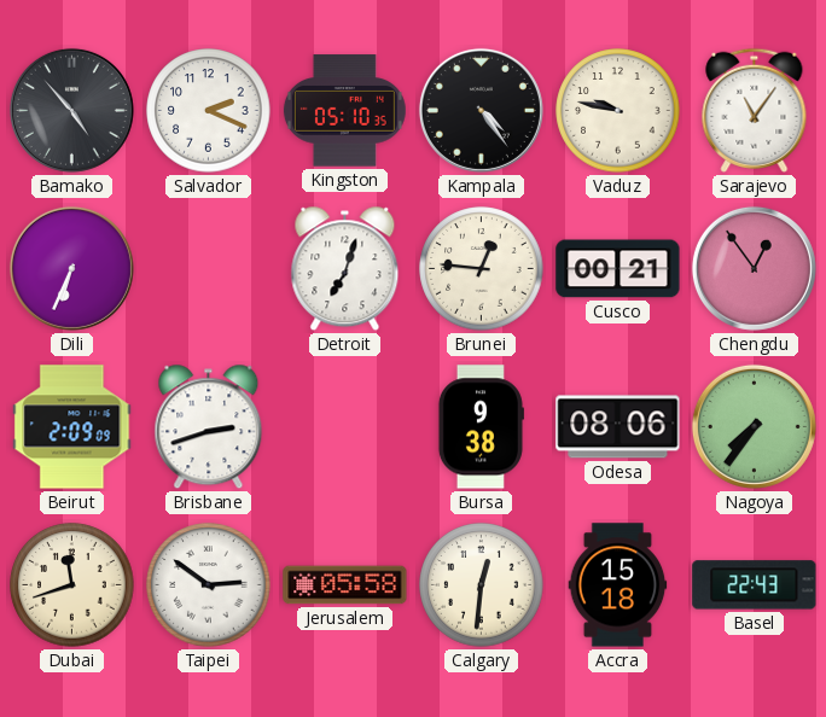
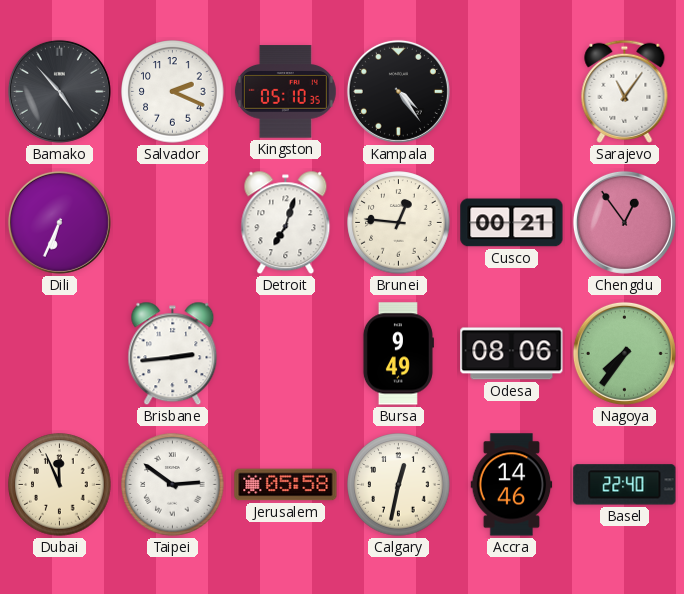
Vaduz: 9:47 -> none (618, 111)
Beirut: 2:09 -> none (72, 427)
Brisbane: 2:42 -> 2:44 (173, 354)
Bursa: 9:38 -> 9:49 (398, 354)
Dubai: 11:42 -> 11:56 (60, 485)
Calgary: 12:31 -> 12:32 (399, 485)
Accra: 15:18 -> 14:46 (512, 485)
Basel: 22:43 -> 22:40 (625, 485)
